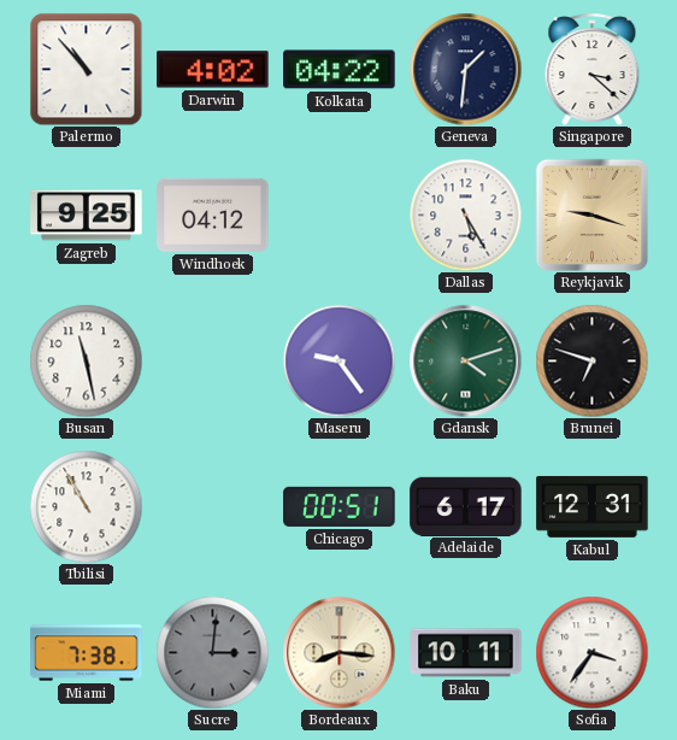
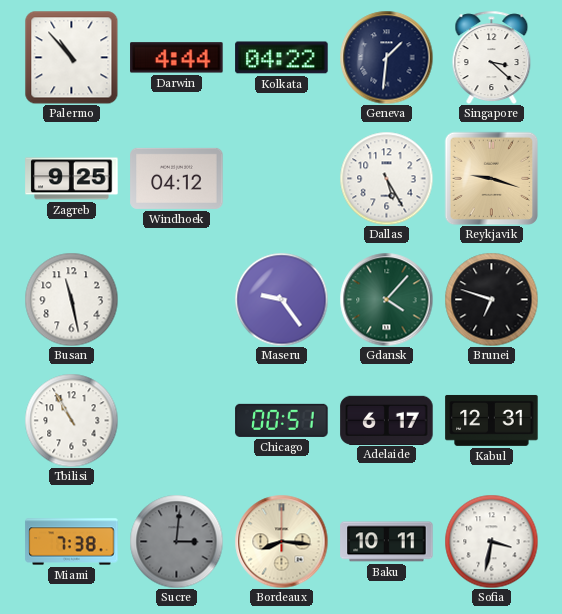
Darwin: 4:02 -> 4:44 (177, 58)
Gdansk: 4:12 -> 4:07 (386, 299)
Sofia: 3:36 -> 3:32 (491, 541)
